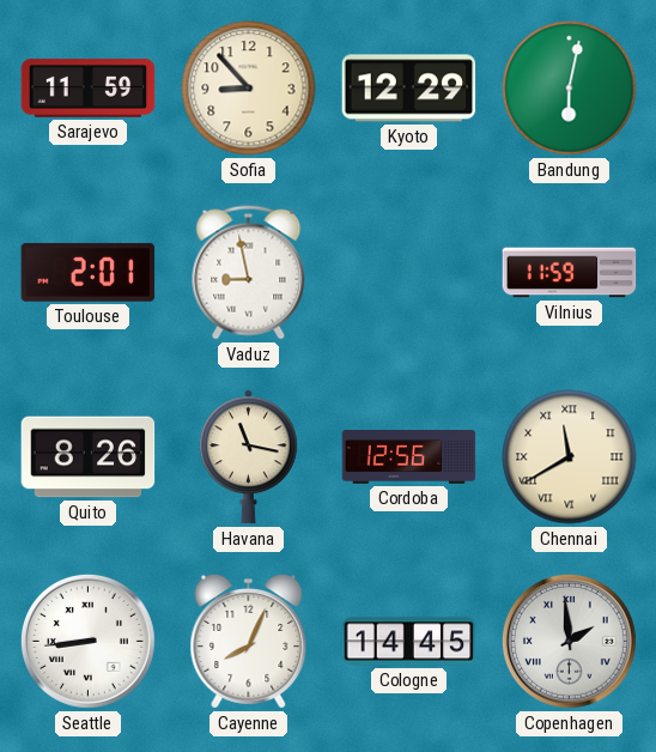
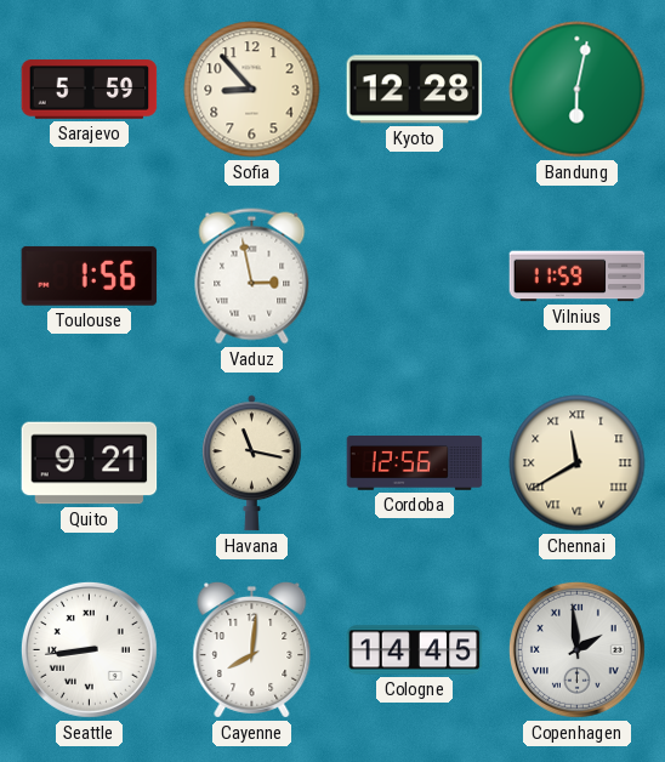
Sarajevo: 11:59 -> 5:59 (90, 90)
Kyoto: 12:29 -> 12:28 (415, 90)
Toulouse: 2:01 -> 1:56 (90, 275)
Vaduz: 8:58 -> 2:58 (252, 277)
Quito: 8:26 -> 9:21 (90, 464)
Cayenne: 8:04 -> 8:01 (252, 649)
